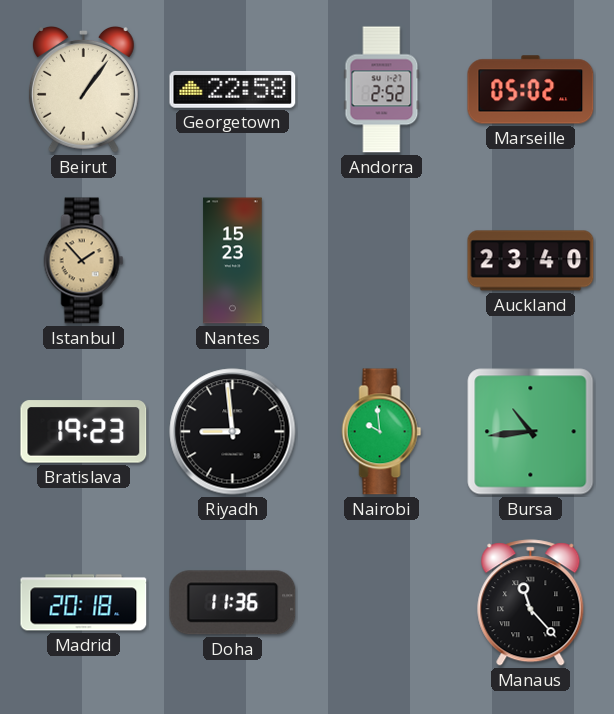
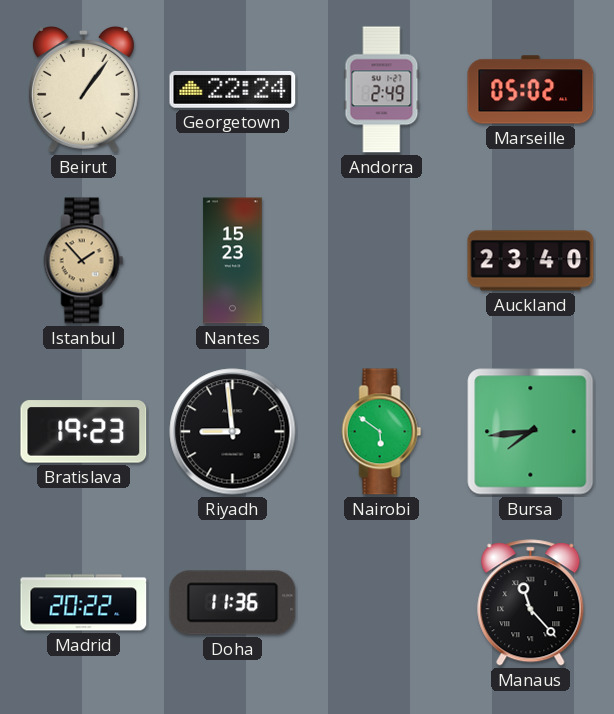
Georgetown: 22:58 -> 22:24 (233, 89)
Andorra: 2:52 -> 2:49 (382, 90)
Nairobi: 9:59 -> 5:51 (382, 432)
Bursa: 10:44 -> 7:44 (531, 432)
Madrid: 20:18 -> 20:22 (84, 603)
